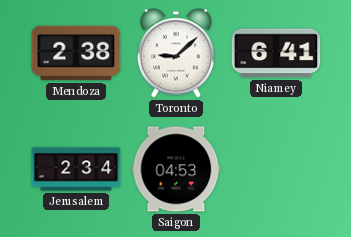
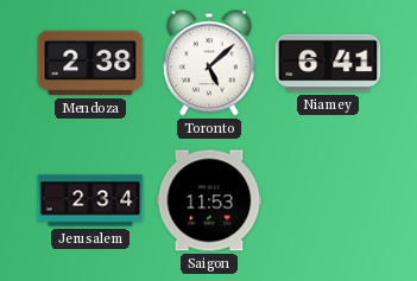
Toronto: 9:08 -> 5:08 (209, 63)
Saigon: 04:53 -> 11:53 (209, 200)
